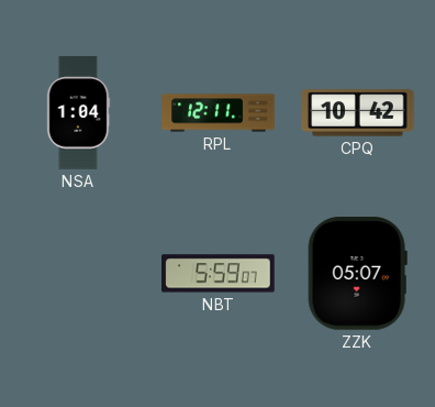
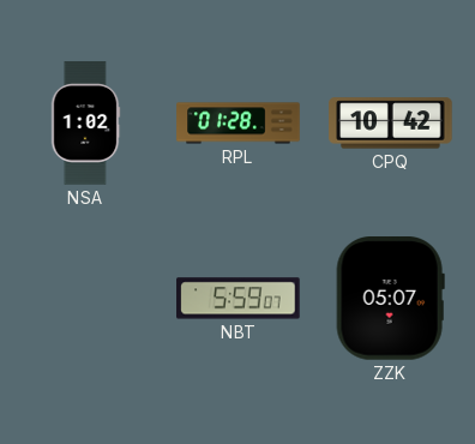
NSA: 1:04 -> 1:02 (85, 124)
RPL: 12:11 -> 01:28 (239, 124)
